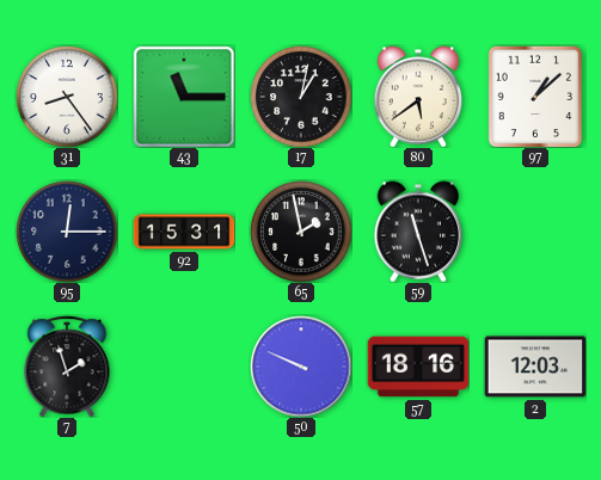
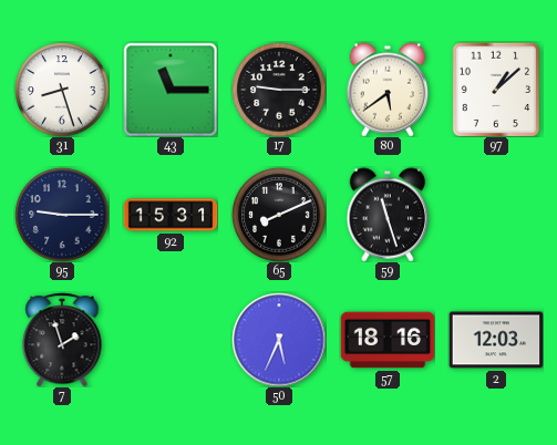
31: 8:24 -> 8:27 (62, 90)
17: 1:02 -> 9:15 (279, 90)
95: 12:15 -> 9:15 (62, 215)
65: 1:58 -> 8:11 (279, 215)
50: 9:49 -> 5:34 (279, 340)
